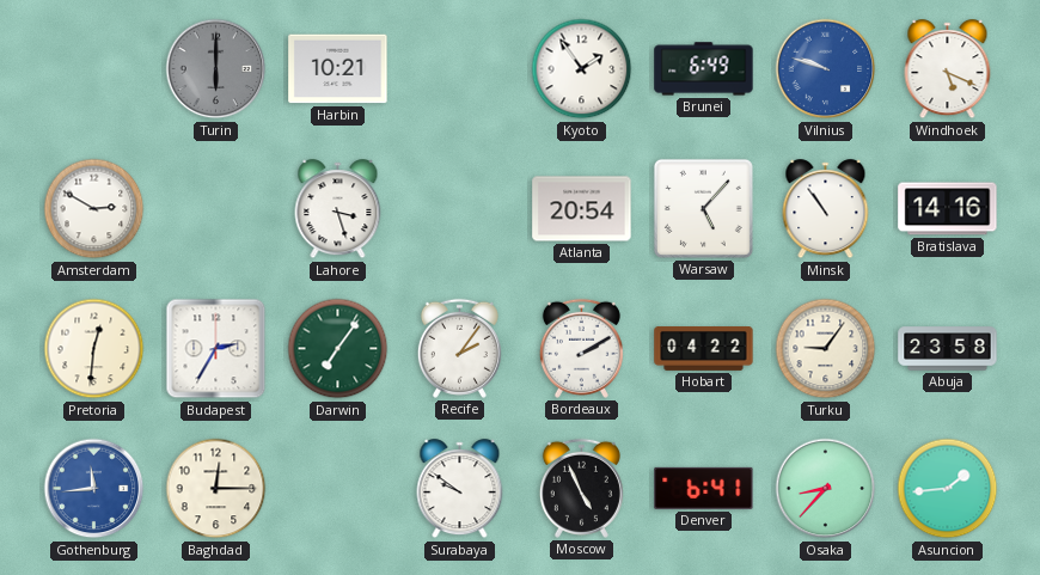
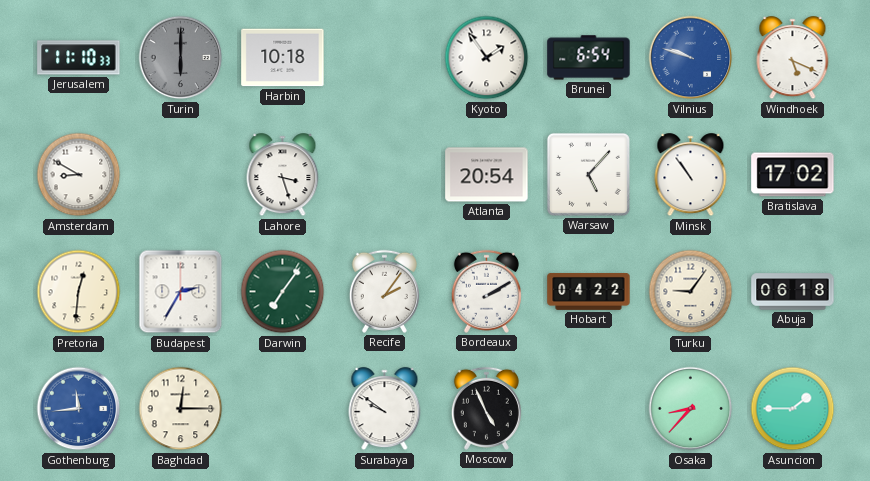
Jerusalem: none -> 11:10 (79, 58)
Harbin: 10:21 -> 10:18 (283, 58)
Brunei: 6:49 -> 6:54 (589, 58)
Amsterdam: 2:50 -> 8:50 (79, 175)
Bratislava: 14:16 -> 17:02 (793, 175)
Abuja: 23:58 -> 06:18 (793, 292)
Denver: 6:41 -> none (704, 488)
Asuncion: 1:44 -> 1:45 (793, 409)
